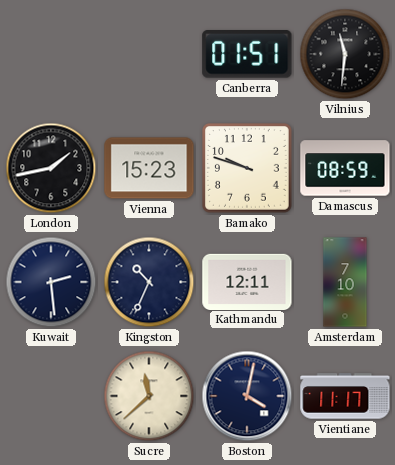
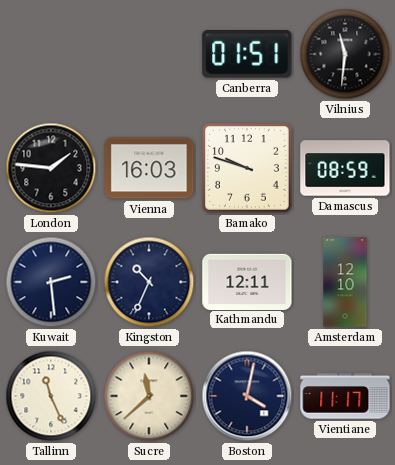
London: 1:43 -> 1:46 (51, 168)
Vienna: 15:23 -> 16:03 (149, 168)
Amsterdam: 7:10 -> 12:10 (345, 282)
Tallinn: none -> 11:26 (51, 396)
